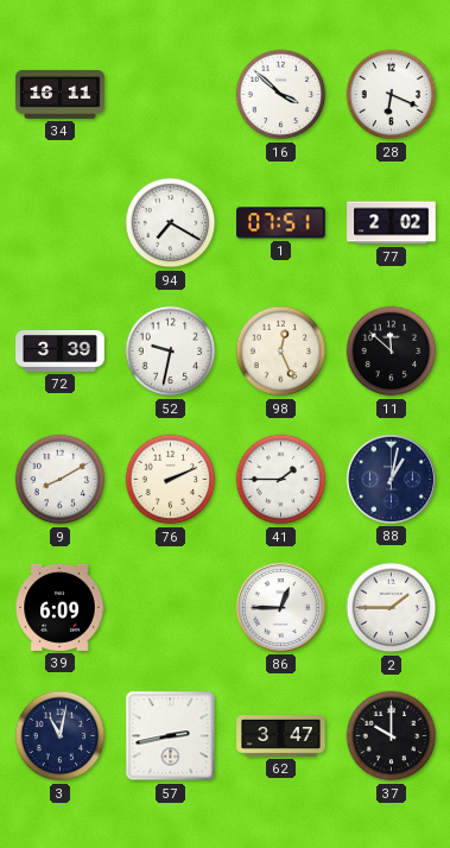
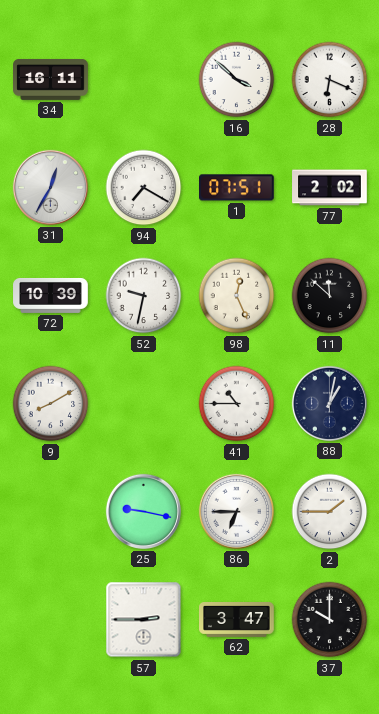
31: none -> 12:35 (50, 187)
72: 3:39 -> 10:39 (51, 295)
76: 2:11 -> none (171, 480)
41: 1:45 -> 10:45 (237, 404)
39: 6:09 -> none (59, 607)
25: none -> 9:17 (143, 511)
86: 12:45 -> 6:45 (236, 511)
3: 11:02 -> none (61, 736)
57: 2:43 -> 2:45 (144, 620)
